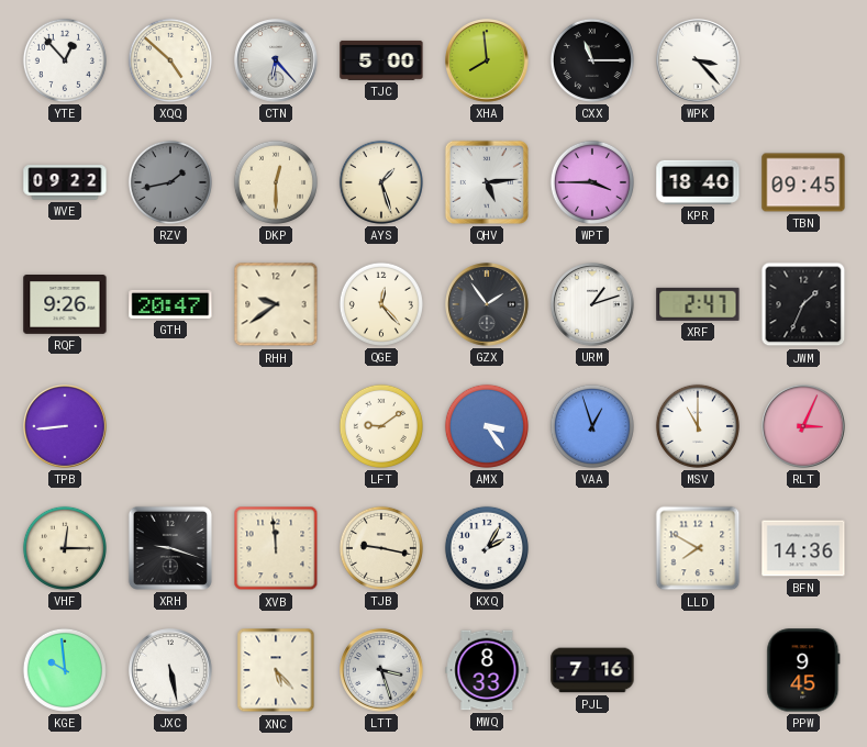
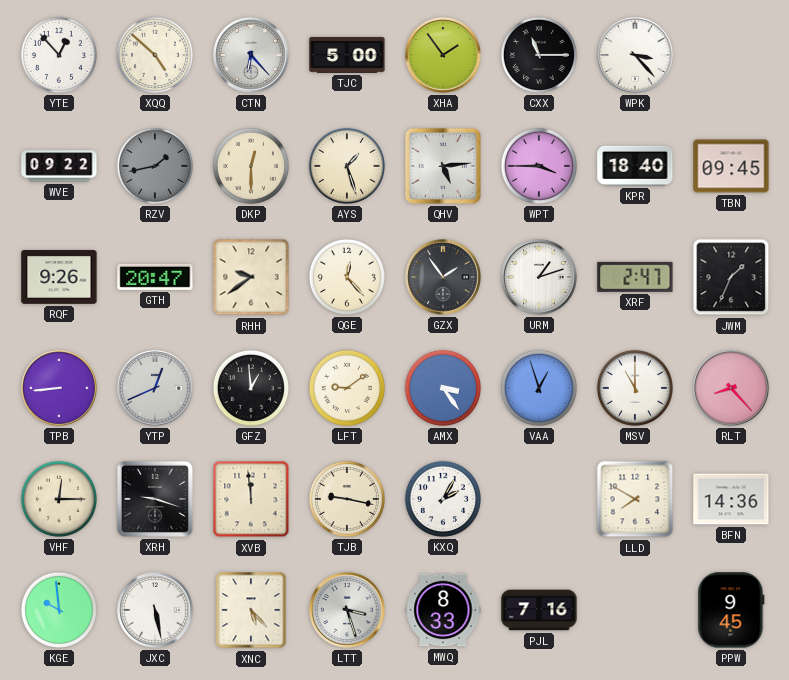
XHA: 7:59 -> 1:54 (443, 55)
YTP: none -> 12:41 (155, 388)
GFZ: none -> 12:59 (251, 388)
RLT: 3:04 -> 8:23 (731, 388)
